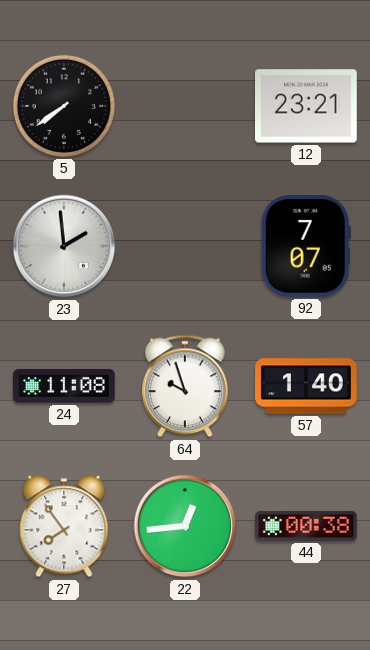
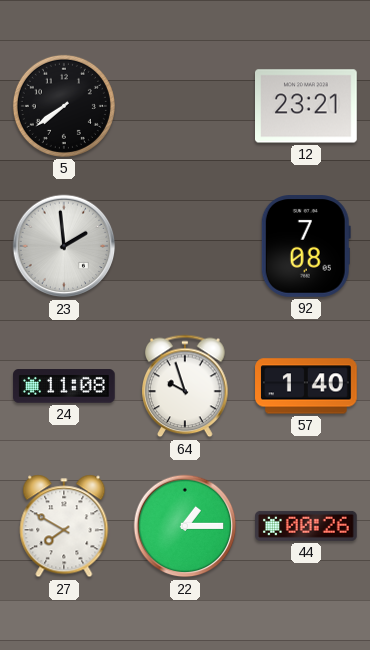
92: 7:07 -> 7:08 (306, 247)
27: 7:54 -> 7:50 (64, 526)
22: 12:44 -> 1:15 (185, 526)
44: 00:38 -> 00:26 (306, 526)
